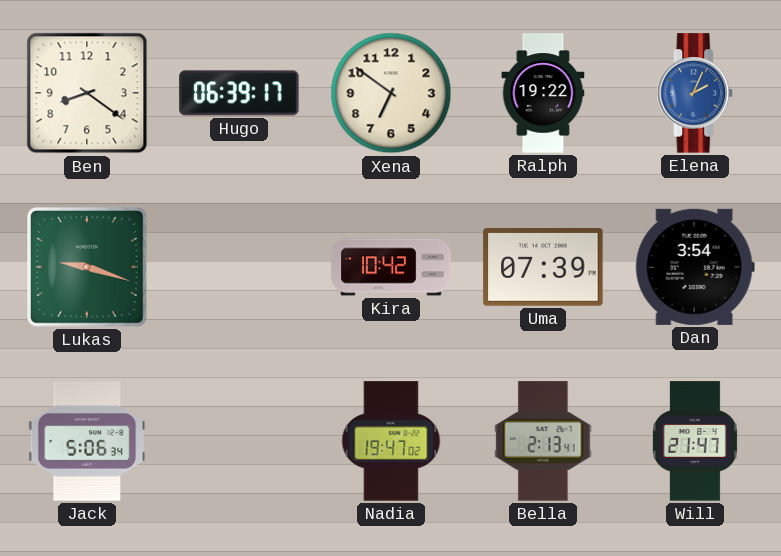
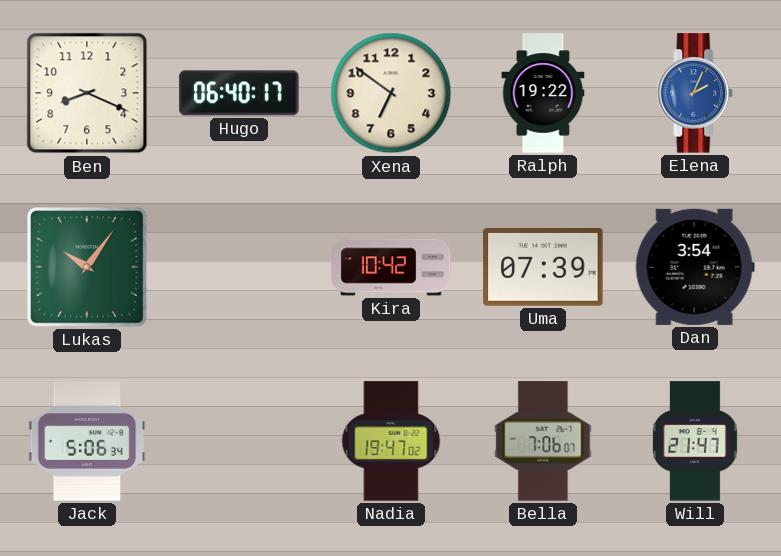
Ben: 8:21 -> 8:19 (87, 93)
Hugo: 06:39 -> 06:40 (239, 93)
Lukas: 9:18 -> 10:06 (88, 268)
Bella: 2:13 -> 7:06 (543, 441)
